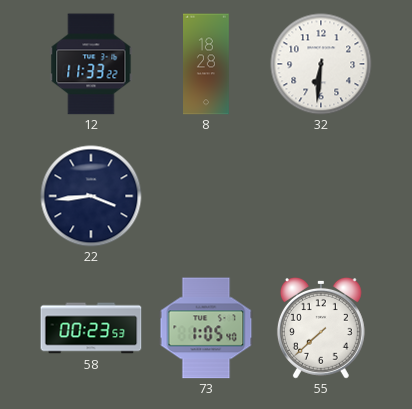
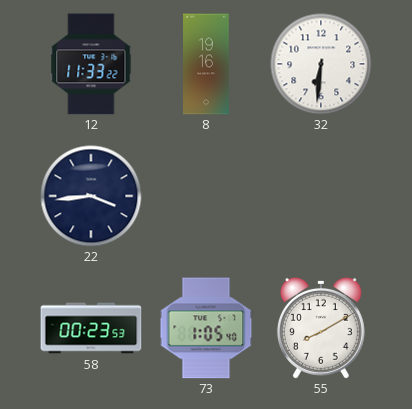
8: 18:28 -> 19:16 (206, 64)
55: 7:38 -> 8:10 (321, 328)
